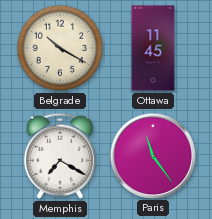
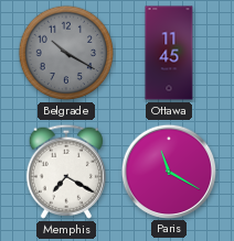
Belgrade dial: cream -> grey (66, 53)
Paris: 11:24 -> 11:20 (168, 171)
